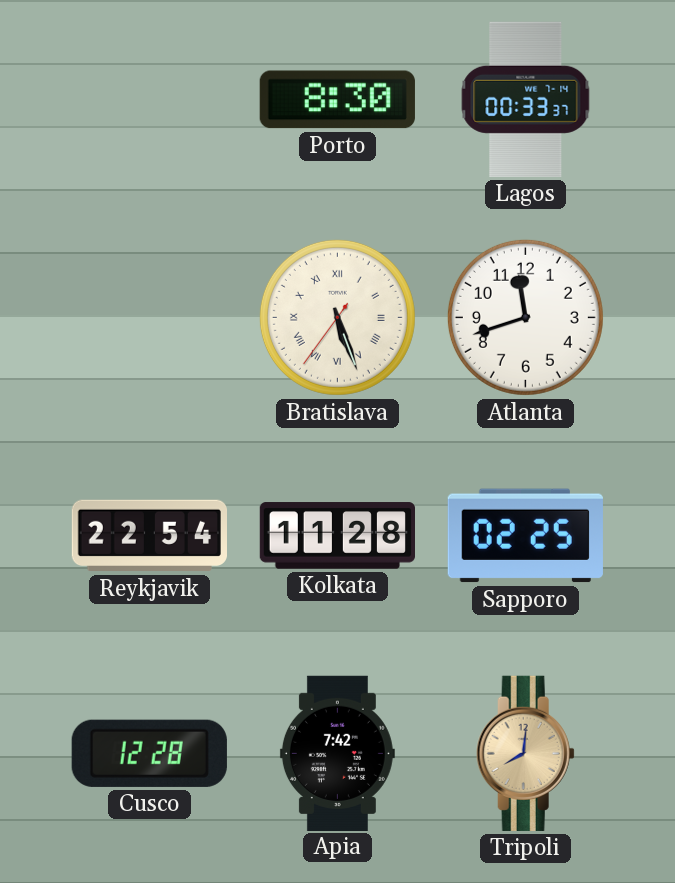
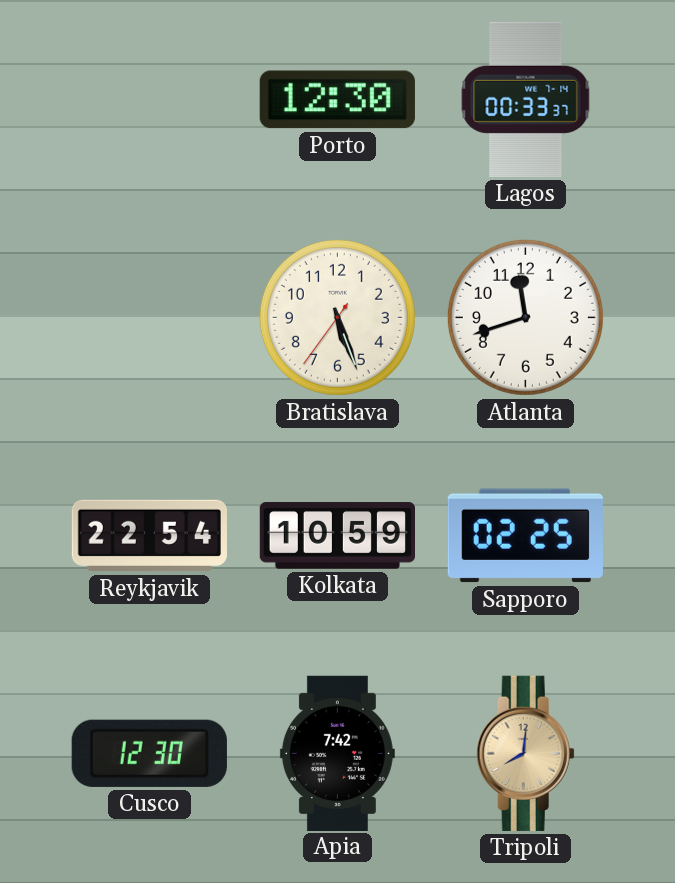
Porto: 8:30 -> 12:30 (337, 100)
Bratislava numerals: Roman -> Arabic (337, 317)
Kolkata: 11:28 -> 10:59 (337, 536)
Cusco: 12:28 -> 12:30 (149, 753)
